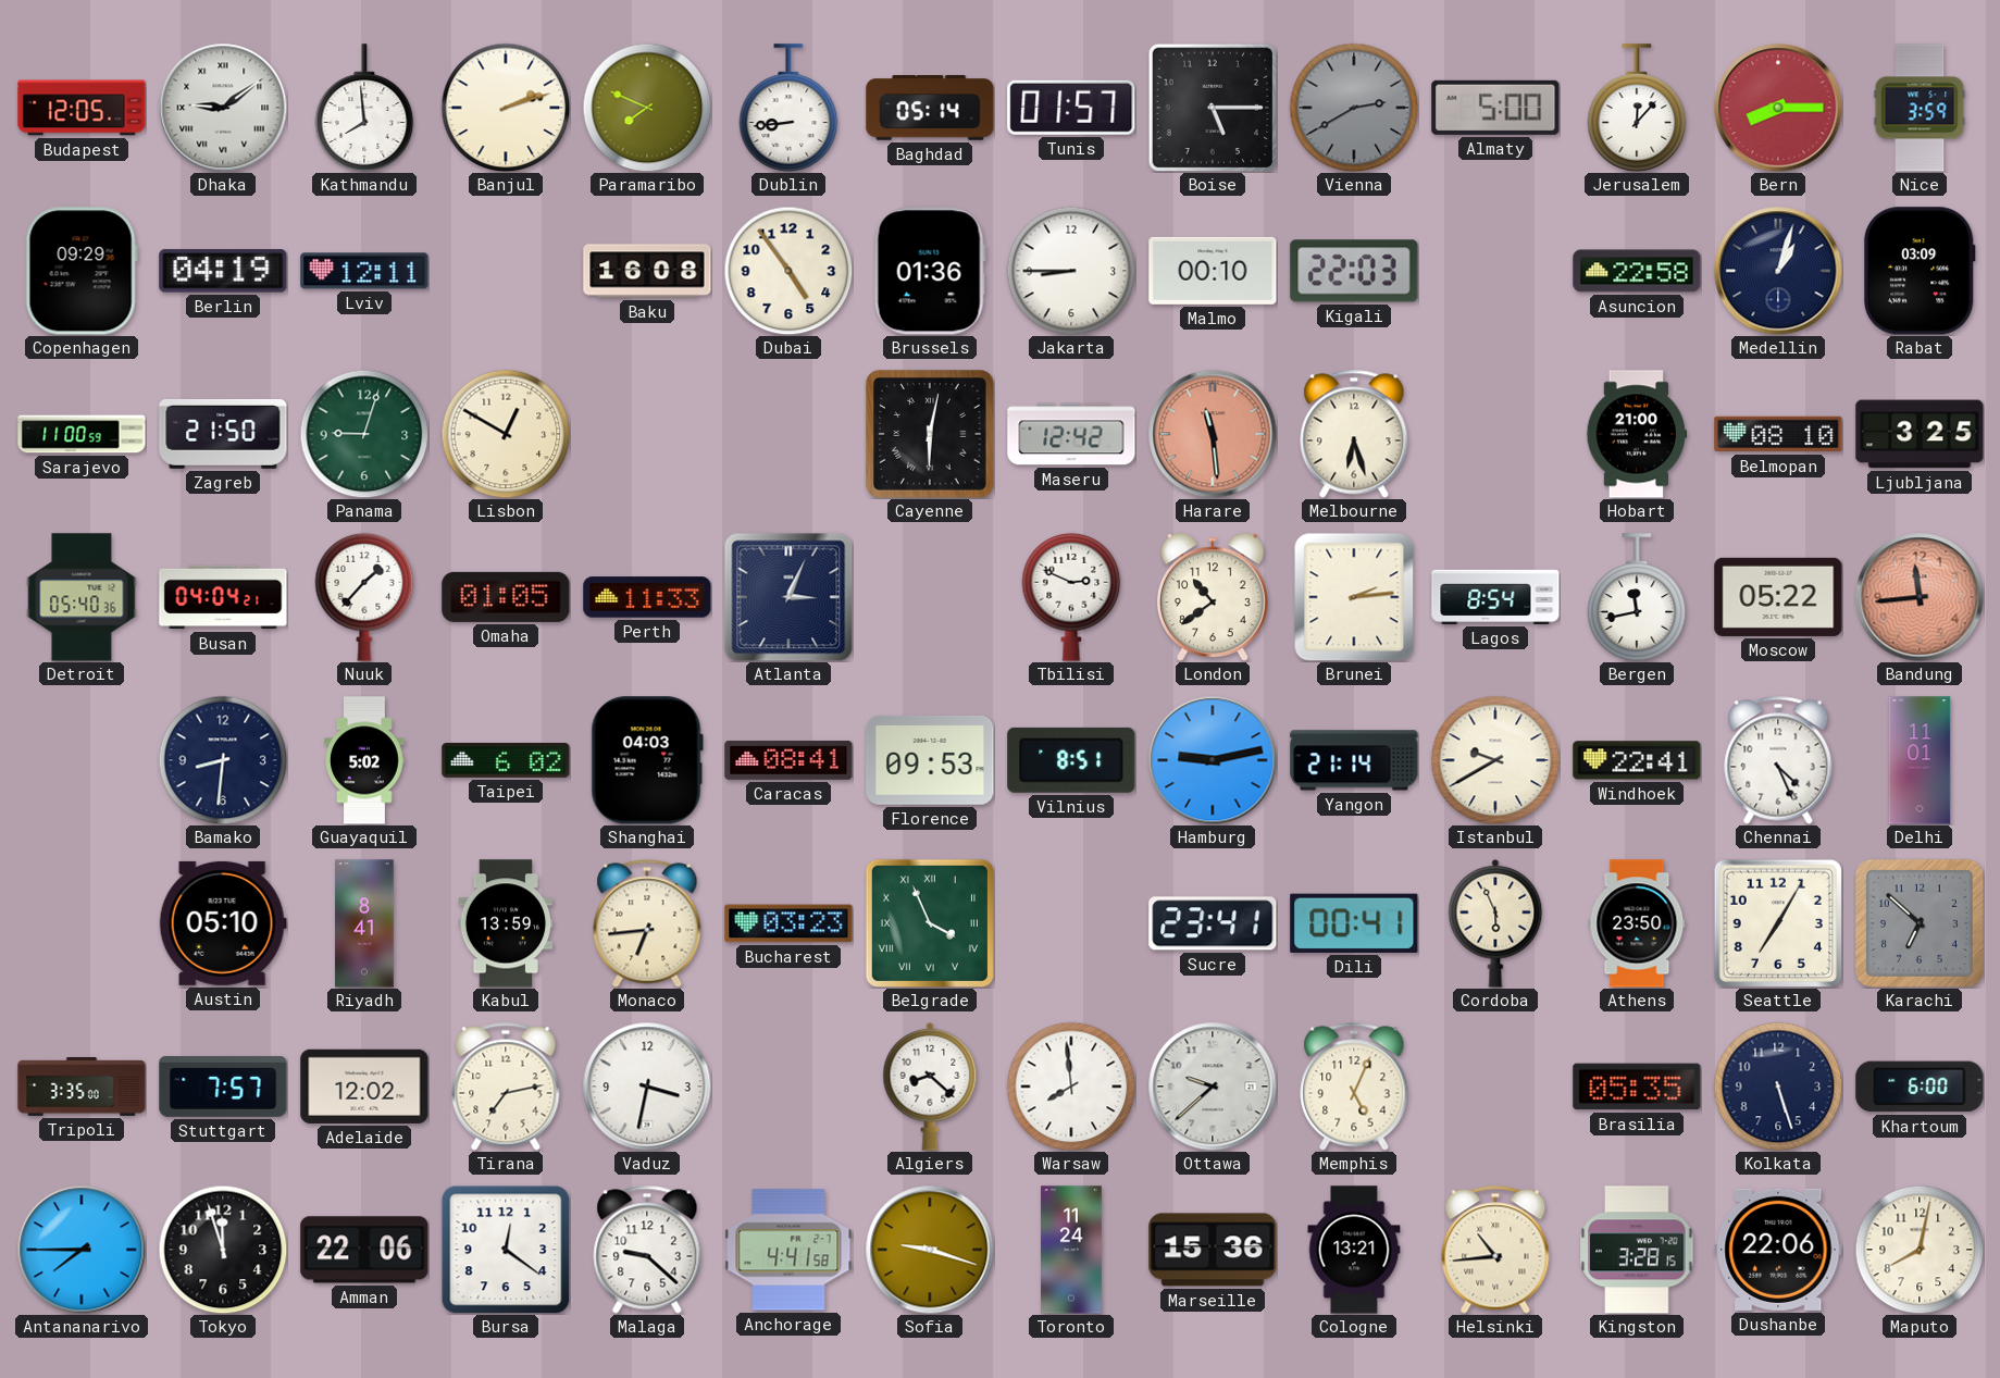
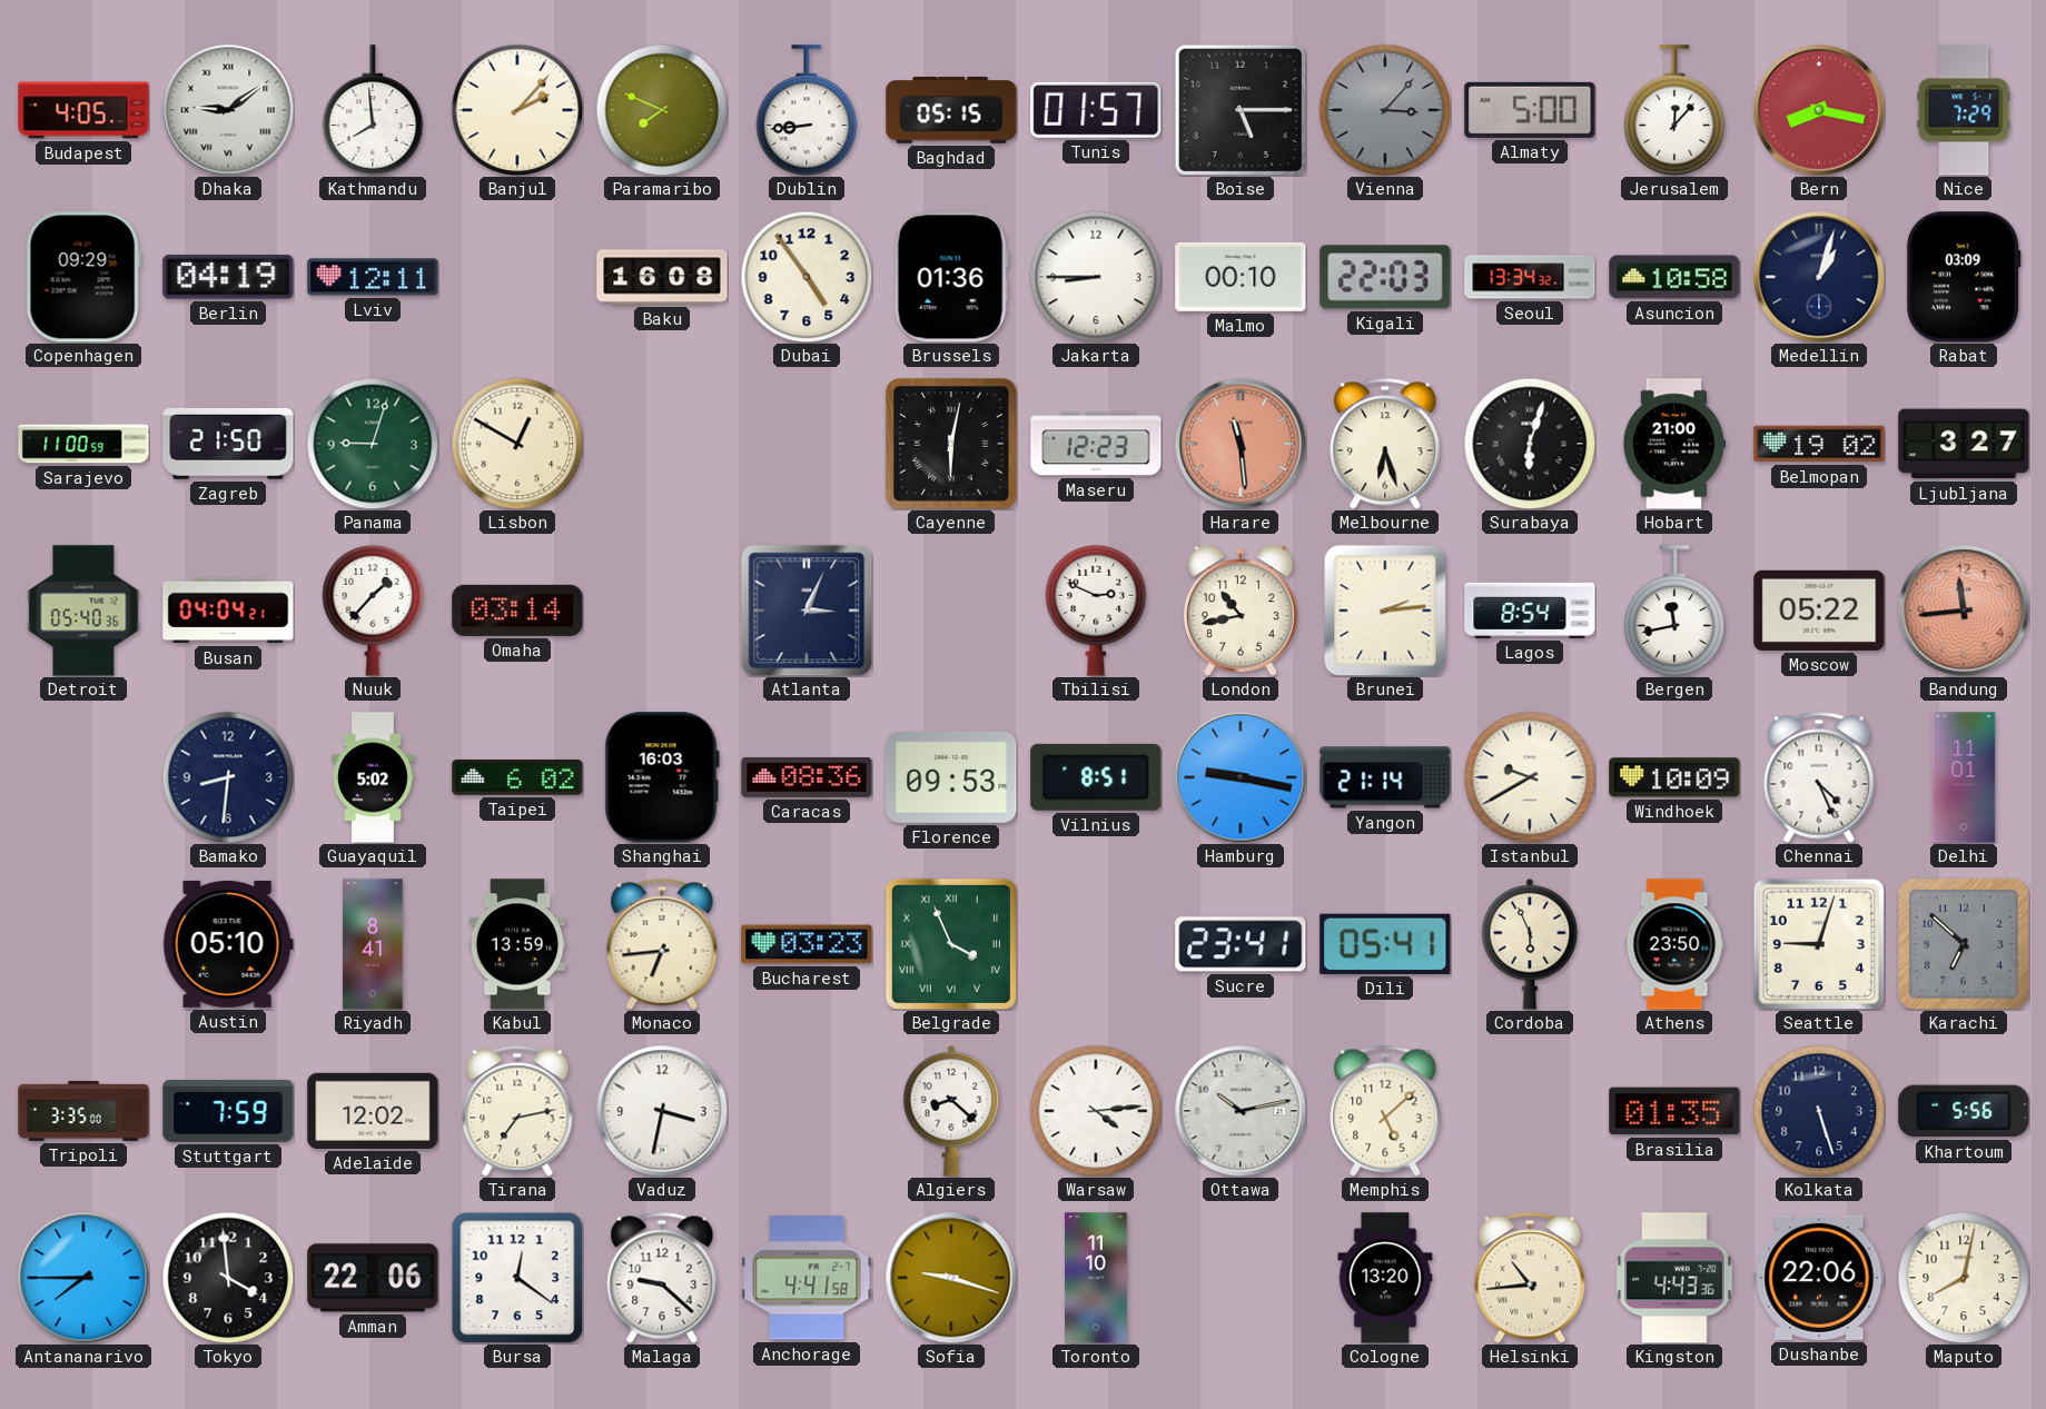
Budapest: 12:05 -> 4:05 (83, 110)
Banjul: 2:12 -> 2:07 (517, 110)
Baghdad: 05:14 -> 05:15 (951, 110)
Vienna: 2:40 -> 3:07 (1385, 110)
Bern: 8:15 -> 8:17 (1819, 110)
Nice: 3:59 -> 7:29 (1964, 110)
Seoul: none -> 13:34 (1530, 277)
Asuncion: 22:58 -> 10:58 (1674, 277)
Maseru: 12:42 -> 12:23 (1096, 444)
Surabaya: none -> 6:03 (1530, 444)
Belmopan: 08:10 -> 19:02 (1819, 444)
Ljubljana: 3:25 -> 3:27 (1964, 444)
Omaha: 01:05 -> 03:14 (517, 611)
Perth: 11:33 -> none (647, 597)
London: 10:39 -> 10:43 (1242, 609)
Shanghai: 04:03 -> 16:03 (662, 777)
Caracas: 08:41 -> 08:36 (807, 777)
Hamburg: 9:13 -> 9:17 (1241, 777)
Windhoek: 22:41 -> 10:09 (1674, 777)
Dili: 00:41 -> 05:41 (1385, 944)
Seattle: 7:05 -> 9:03 (1819, 944)
Stuttgart: 7:57 -> 7:59 (228, 1111)
Warsaw: 7:59 -> 4:14 (1096, 1111)
Ottawa: 9:38 -> 10:13 (1241, 1111)
Memphis: 5:04 -> 5:08 (1385, 1111)
Brasilia: 05:35 -> 01:35 (1674, 1111)
Khartoum: 6:00 -> 5:56 (1964, 1111)
Tokyo: 11:57 -> 3:59 (228, 1278)
Toronto: 11:24 -> 11:10 (1096, 1278)
Marseille: 15:36 -> none (1213, 1250)
Cologne: 13:21 -> 13:20 (1385, 1278)
Kingston: 3:28 -> 4:43 (1674, 1278)
